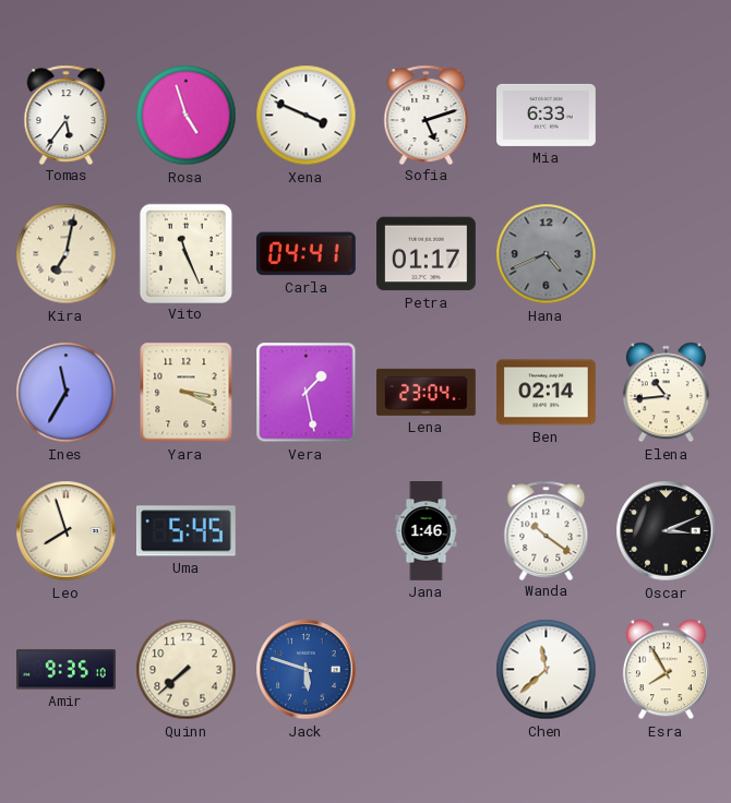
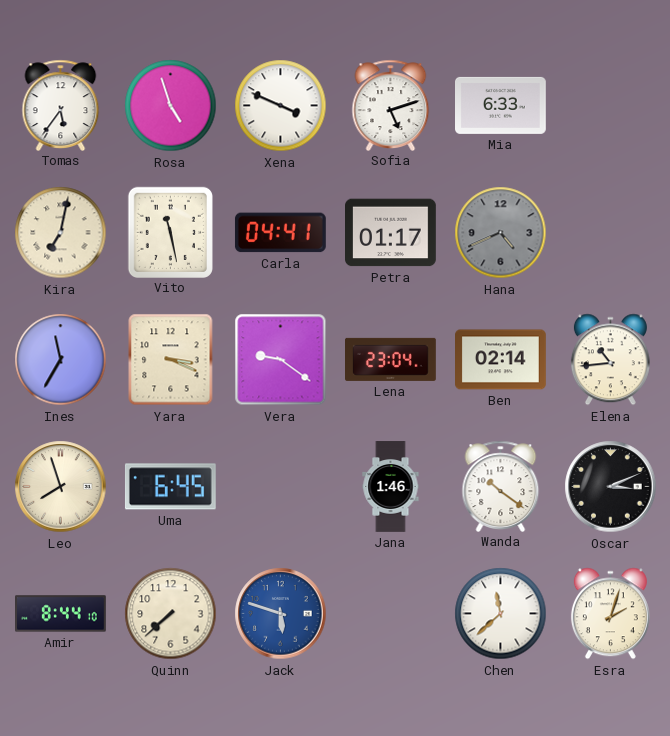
Vito: 11:26 -> 11:28 (170, 232)
Vera: 1:28 -> 9:21 (281, 360)
Uma: 5:45 -> 6:45 (170, 487)
Amir: 9:35 -> 8:44 (61, 614)
Esra: 7:55 -> 2:03 (610, 614)
